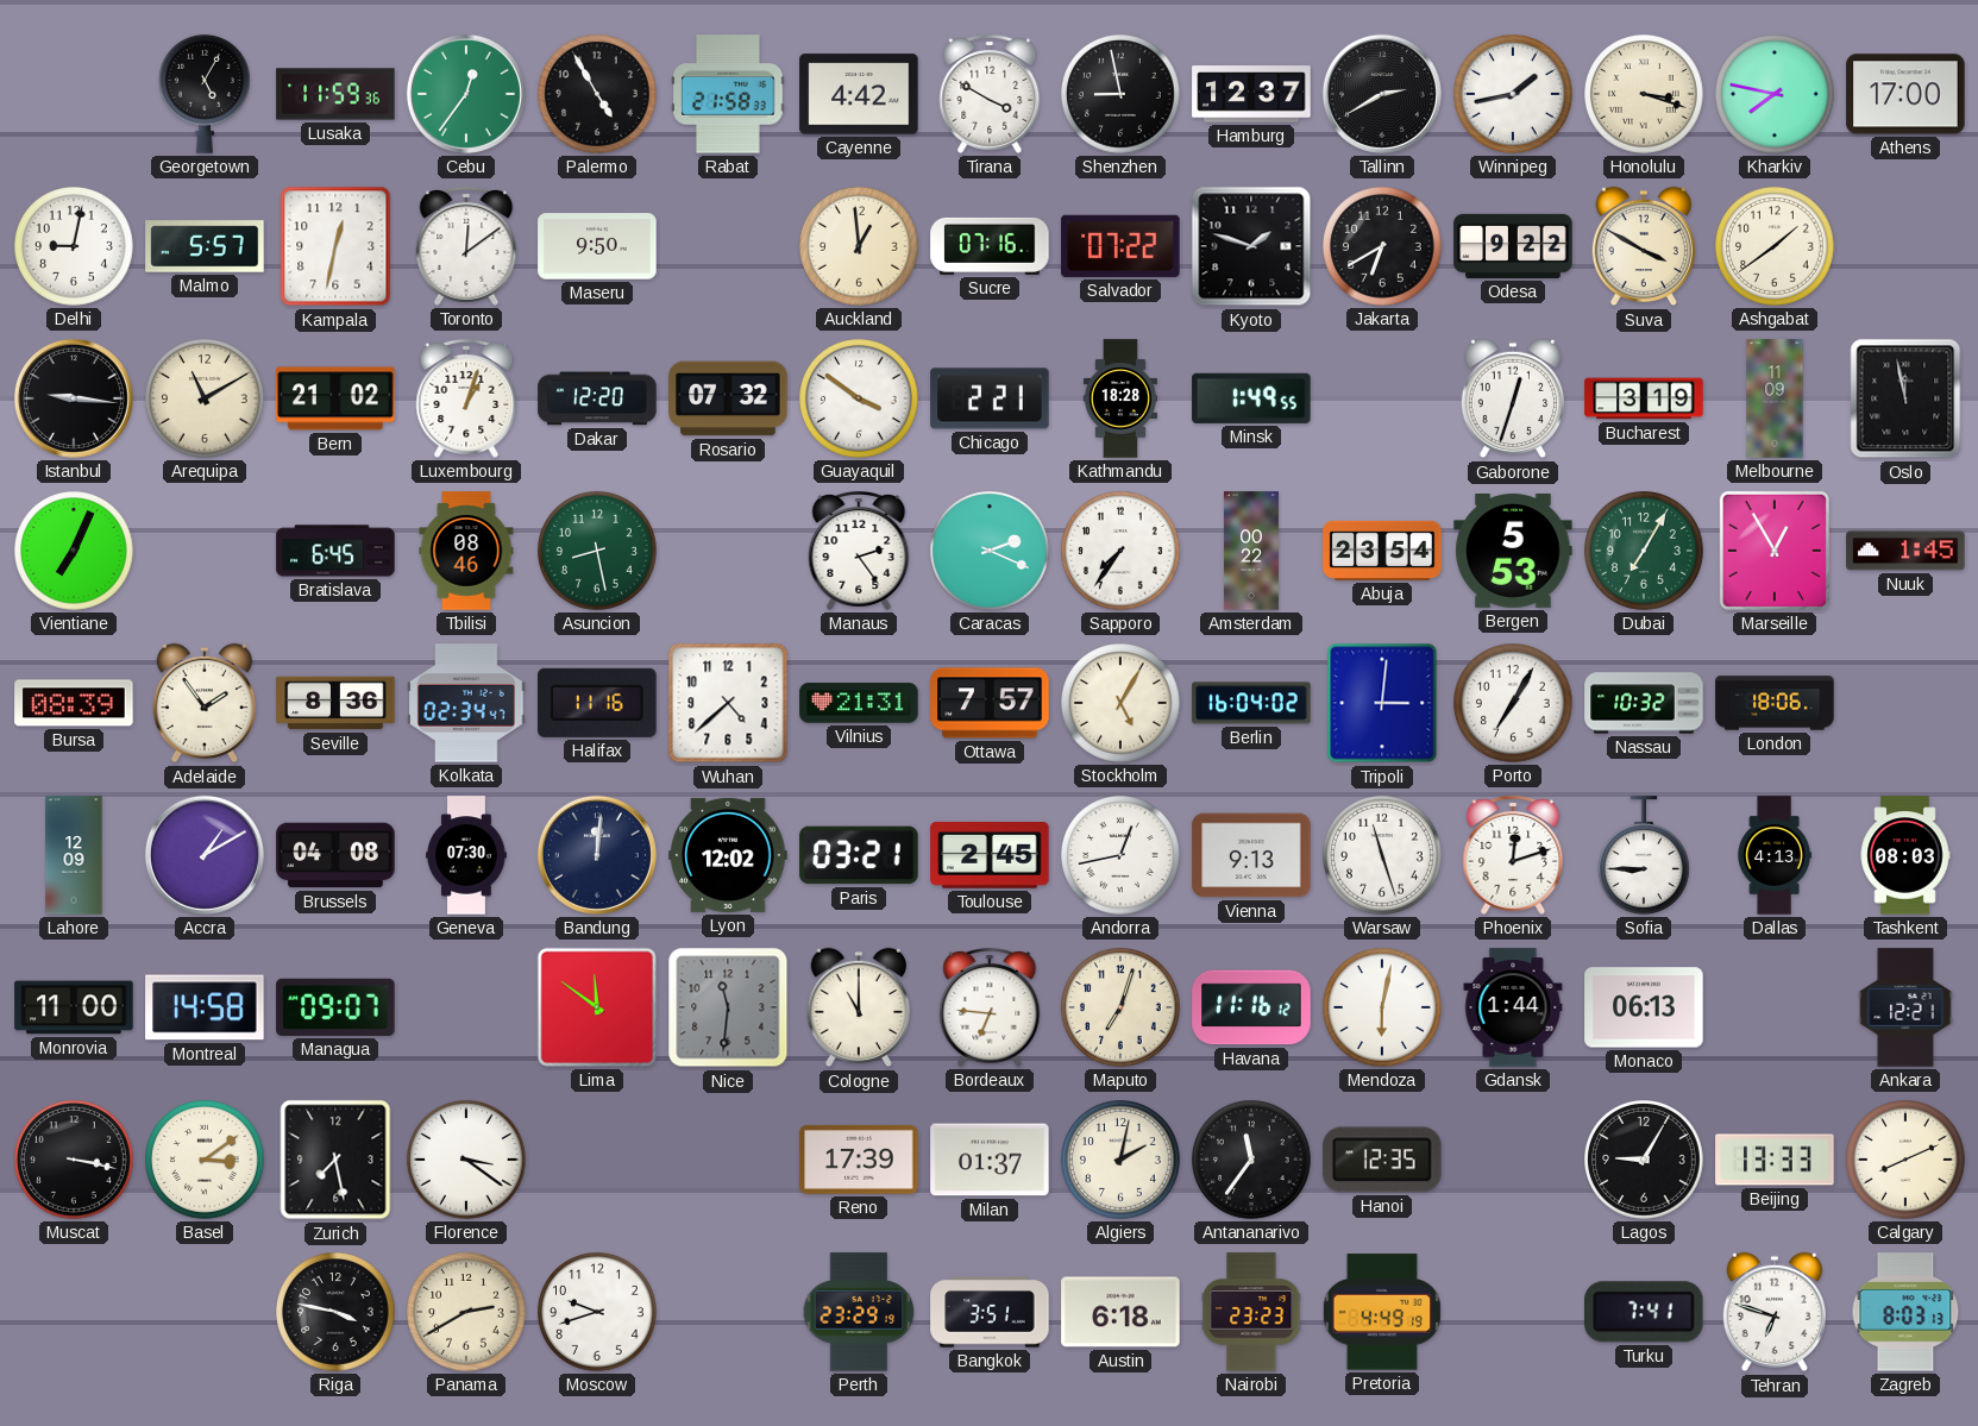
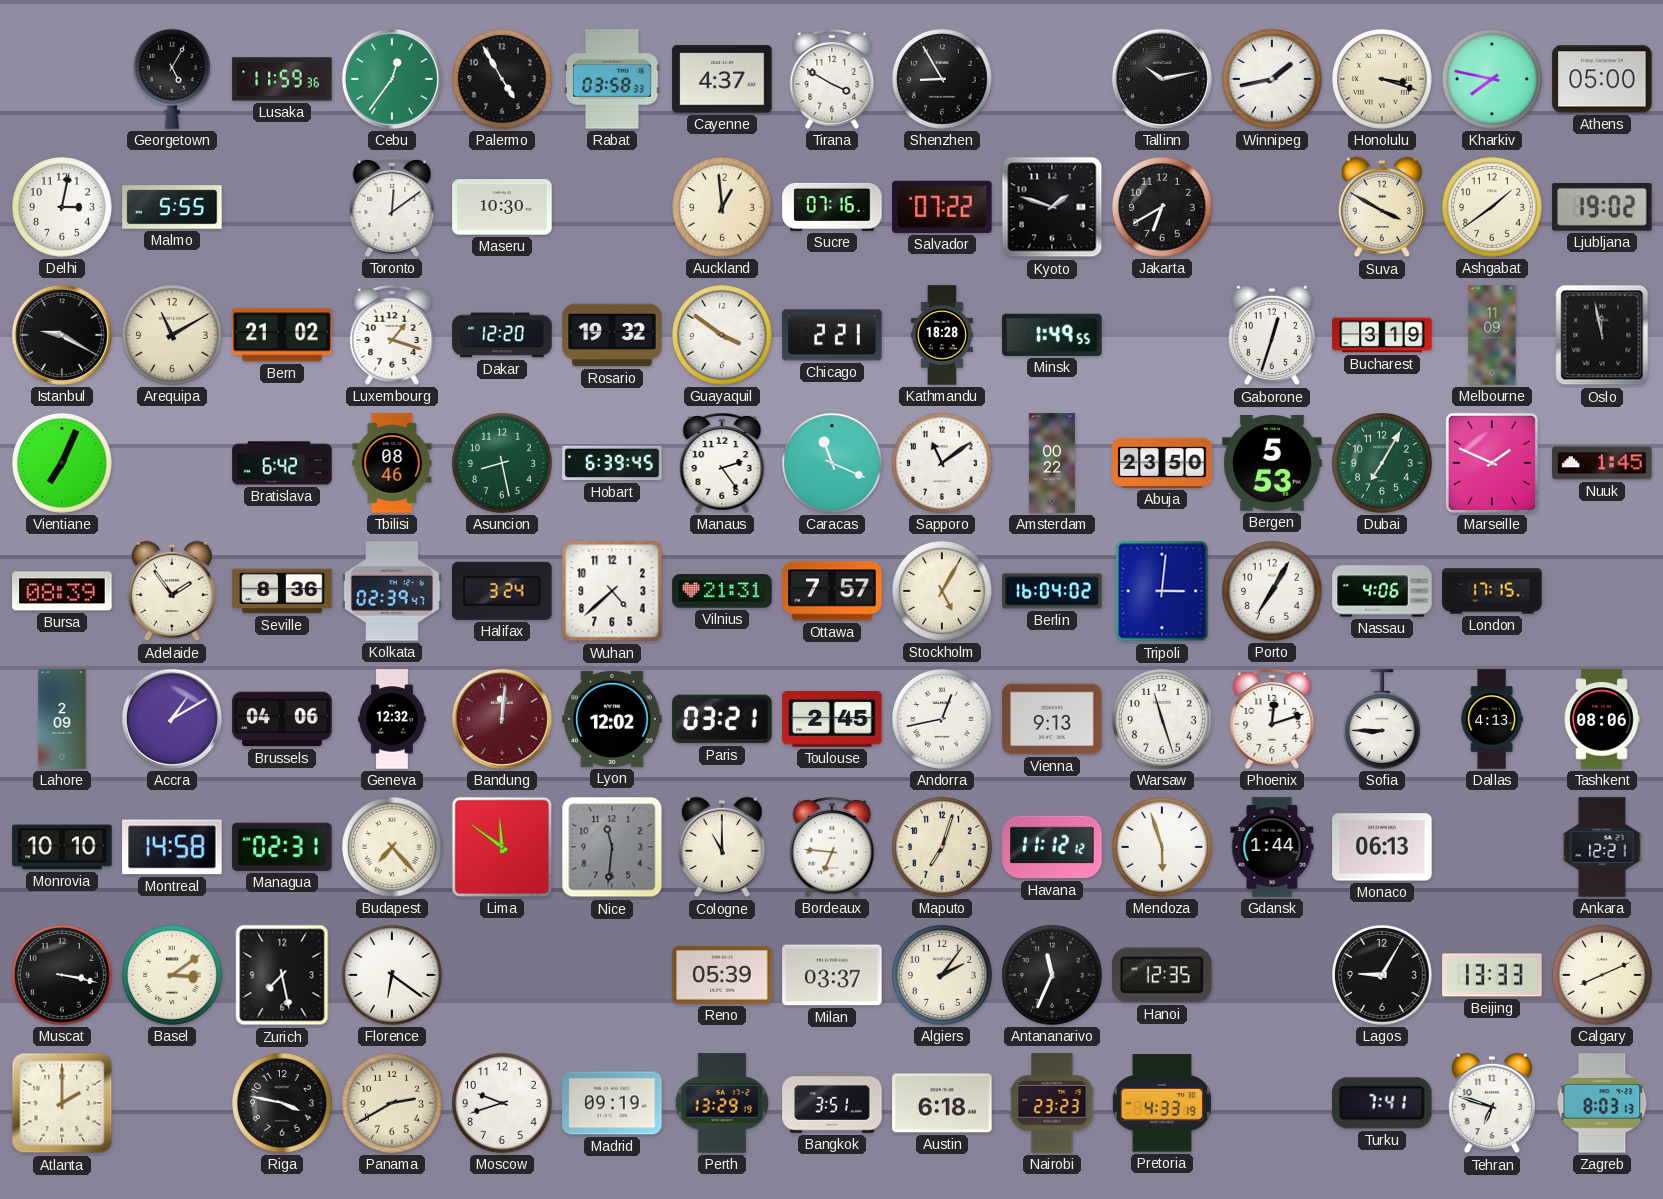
Rabat: 21:58 -> 03:58 (612, 79)
Cayenne: 4:42 -> 4:37 (722, 79)
Shenzhen: 8:58 -> 8:55 (943, 80)
Hamburg: 12:37 -> none (1251, 94)
Tallinn: 2:40 -> 10:13 (1162, 79)
Athens: 17:00 -> 05:00 (1602, 79)
Delhi: 9:02 -> 3:02 (63, 208)
Malmo: 5:57 -> 5:55 (172, 207)
Kampala: 12:32 -> none (335, 246)
Maseru: 9:50 -> 10:30 (502, 207)
Odesa: 9:22 -> none (1513, 246)
Ljubljana: none -> 19:02 (1602, 208)
Istanbul: 9:16 -> 9:20 (62, 335)
Luxembourg: 1:03 -> 1:18 (392, 335)
Rosario: 07:32 -> 19:32 (612, 335)
Bratislava: 6:45 -> 6:42 (282, 463)
Hobart: none -> 6:39 (612, 463)
Caracas: 2:19 -> 11:19 (833, 464)
Sapporo: 7:36 -> 11:09 (943, 464)
Abuja: 23:54 -> 23:50 (1162, 463)
Marseille: 12:55 -> 1:49 (1492, 463)
Kolkata: 02:34 -> 02:39 (392, 591)
Halifax: 11:16 -> 3:24 (502, 591)
Nassau: 10:32 -> 4:06 (1382, 591)
London: 18:06 -> 17:15 (1492, 591)
Lahore: 12:09 -> 2:09 (62, 719)
Brussels: 04:08 -> 04:06 (282, 719)
Geneva: 07:30 -> 12:32 (393, 719)
Bandung dial: navy -> burgundy (502, 719)
Tashkent: 08:03 -> 08:06 (1602, 719)
Monrovia: 11:00 -> 10:10 (62, 847)
Managua: 09:07 -> 02:31 (282, 847)
Budapest: none -> 7:23 (393, 848)
Havana: 11:16 -> 11:12 (1052, 847)
Mendoza: 6:02 -> 5:57 (1163, 848)
Florence: 3:21 -> 6:21 (393, 976)
Reno: 17:39 -> 05:39 (722, 975)
Milan: 01:37 -> 03:37 (832, 975)
Algiers: 2:02 -> 2:06 (943, 976)
Antananarivo: 11:36 -> 11:34 (1053, 976)
Atlanta: none -> 2:00 (62, 1103)
Madrid: none -> 09:19 (612, 1103)
Perth: 23:29 -> 13:29 (722, 1103)
Pretoria: 4:49 -> 4:33 (1162, 1103)
